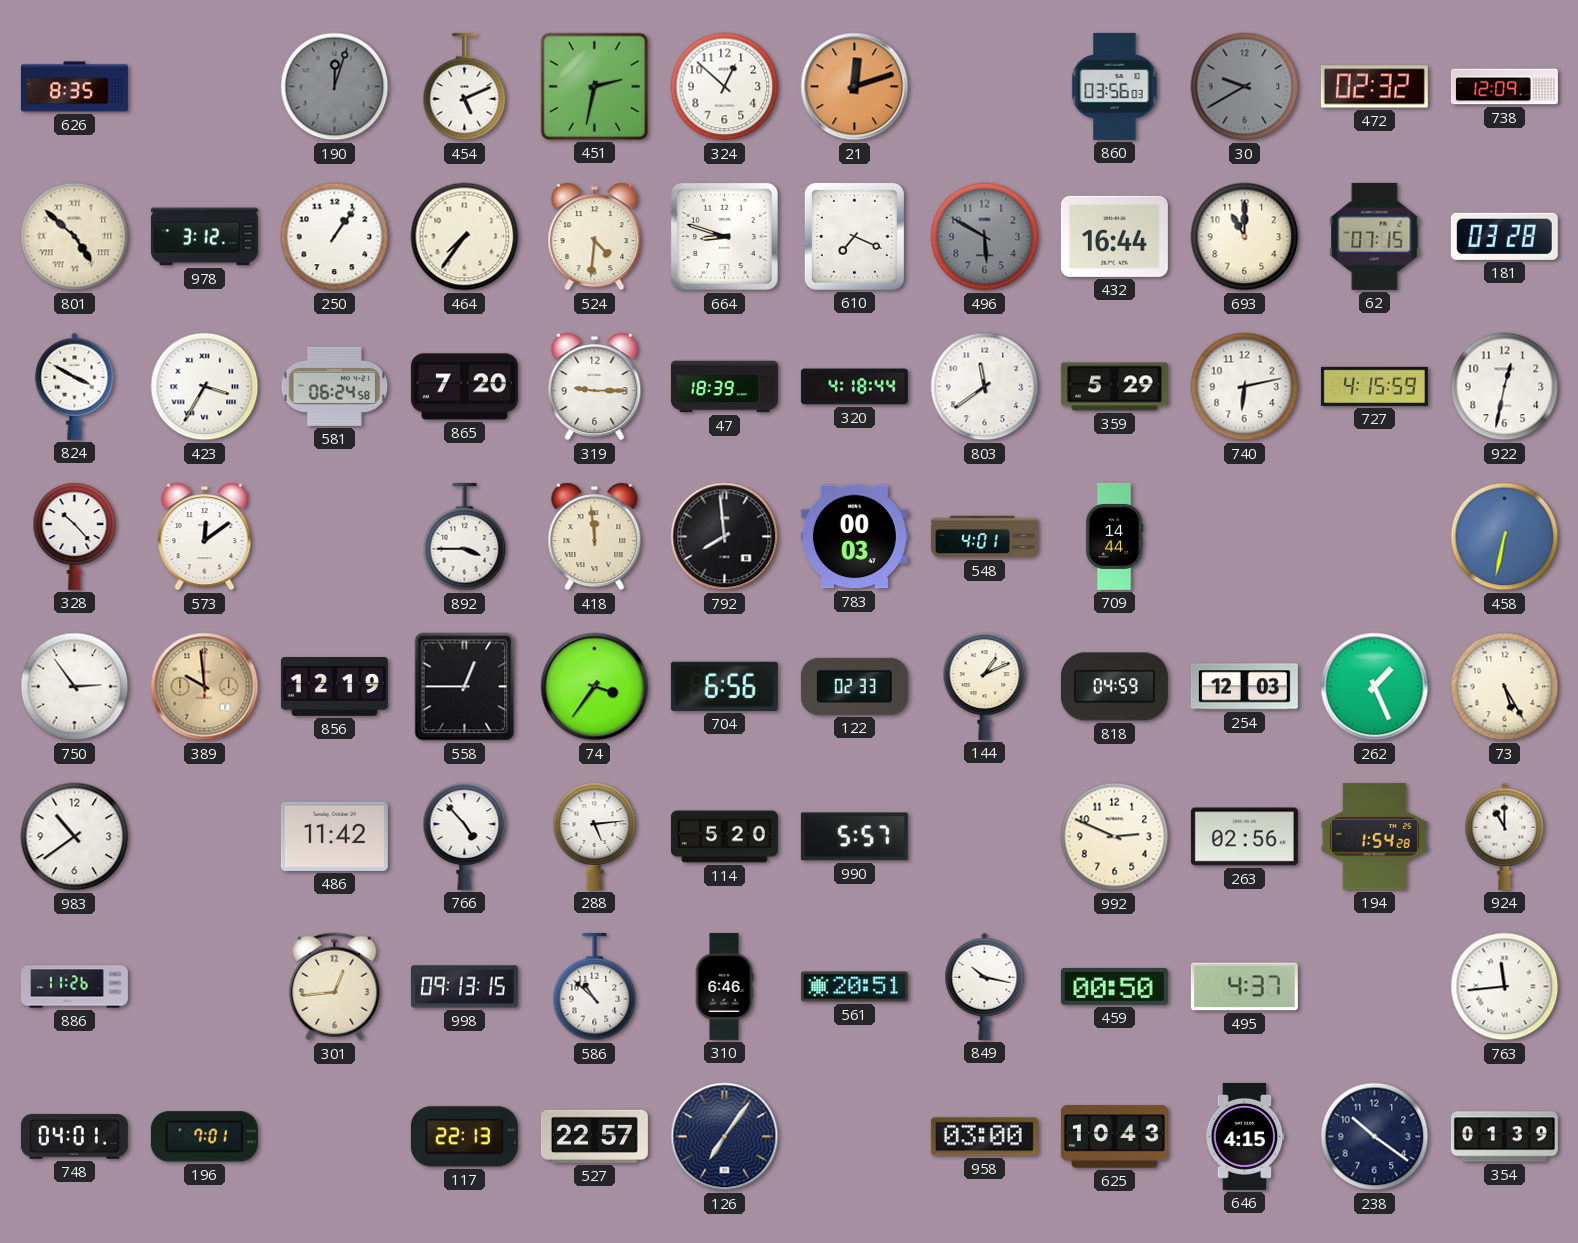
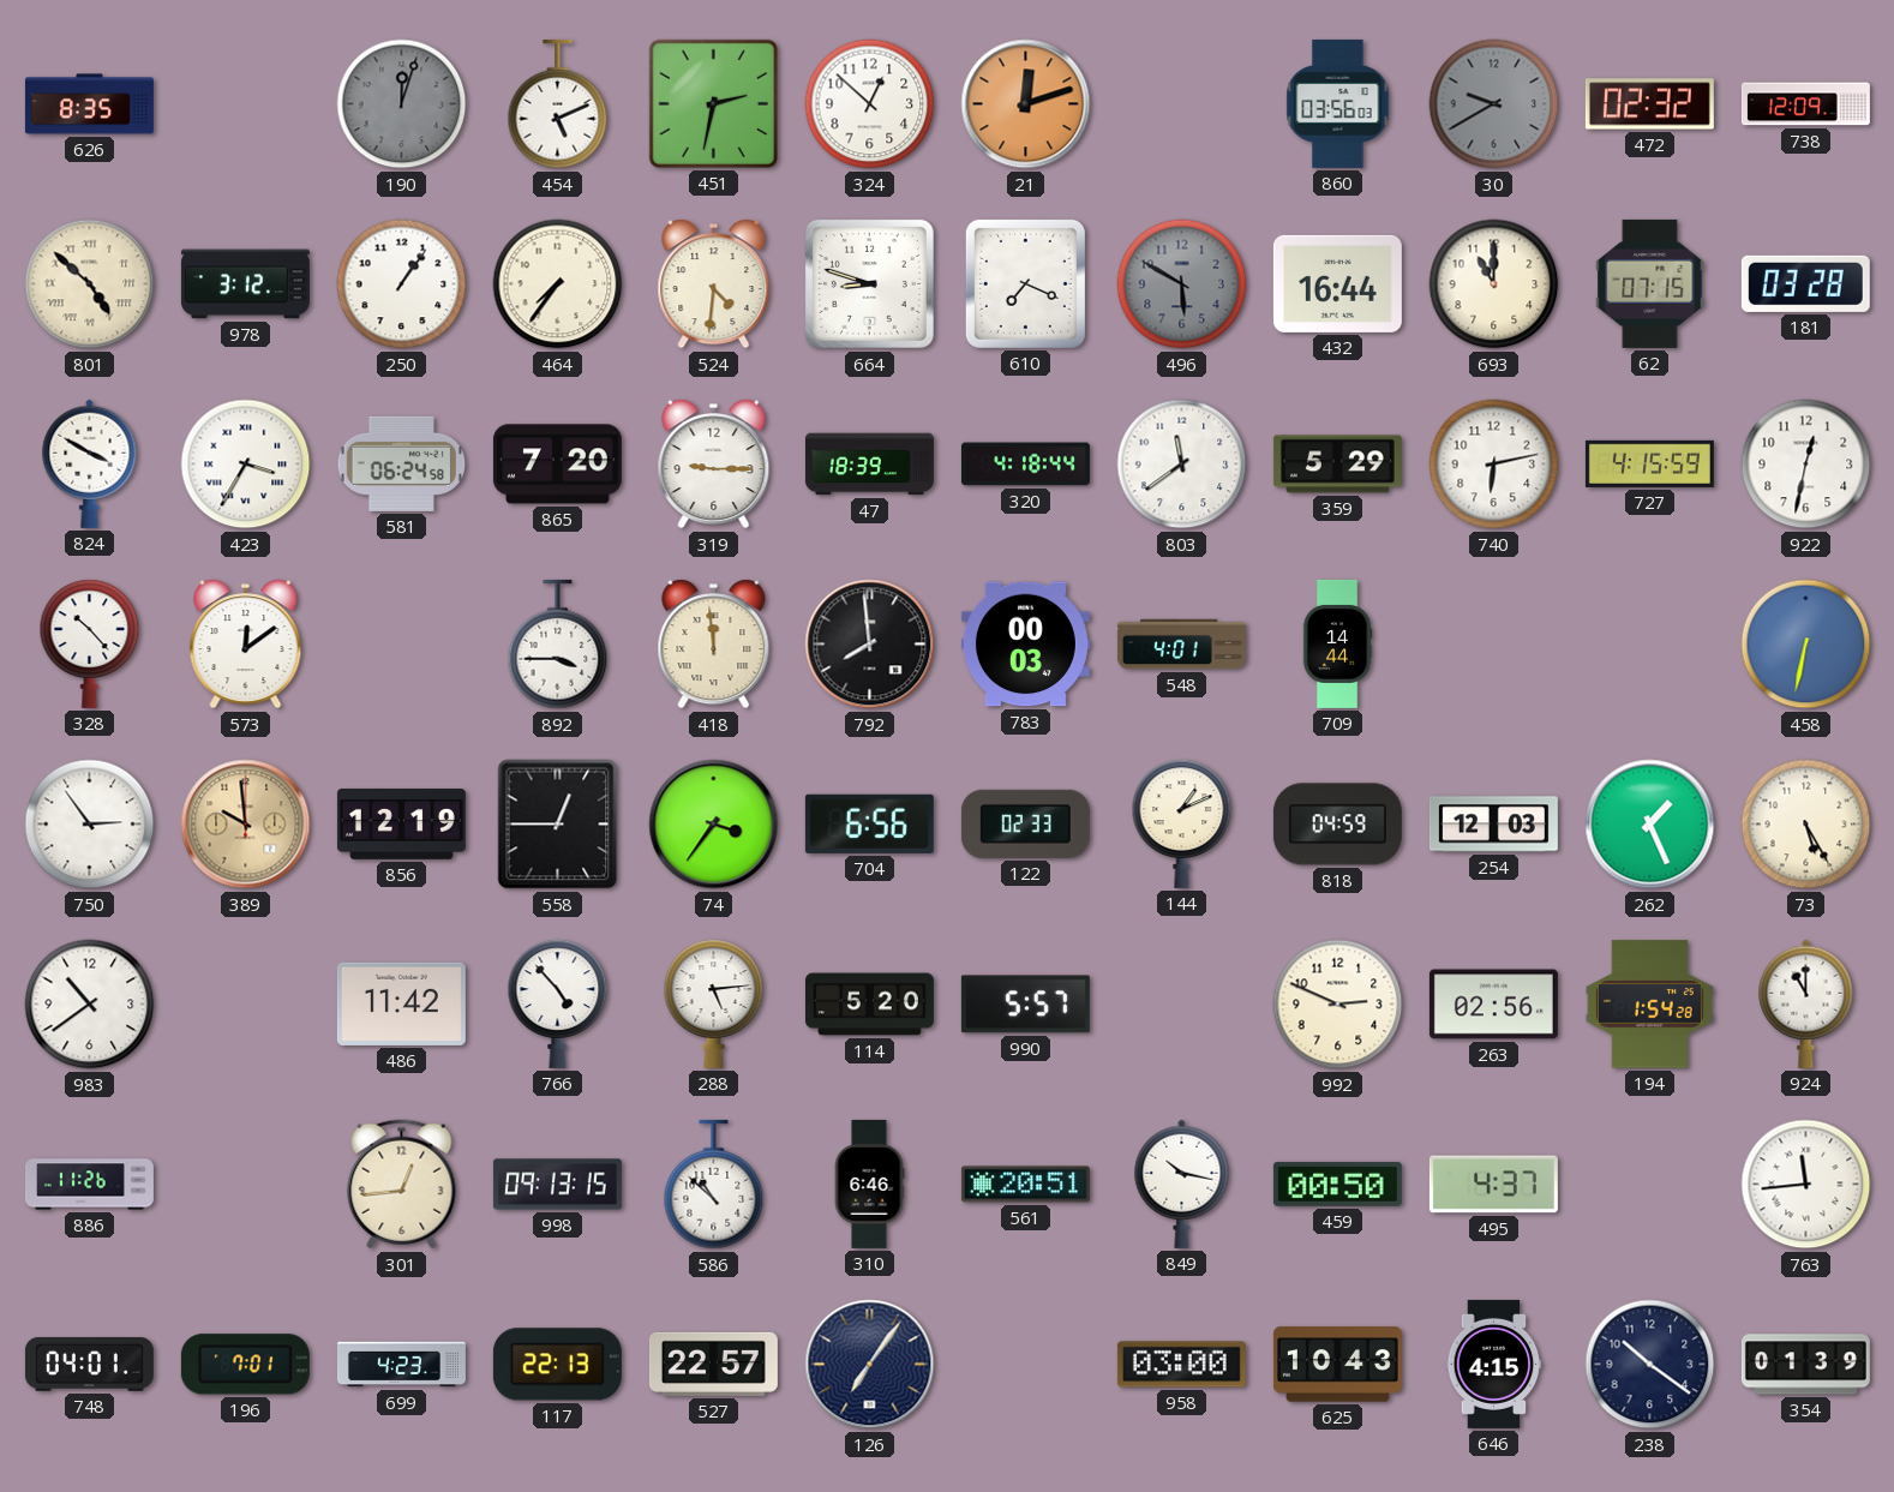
699: none -> 4:23 (401, 1365)
